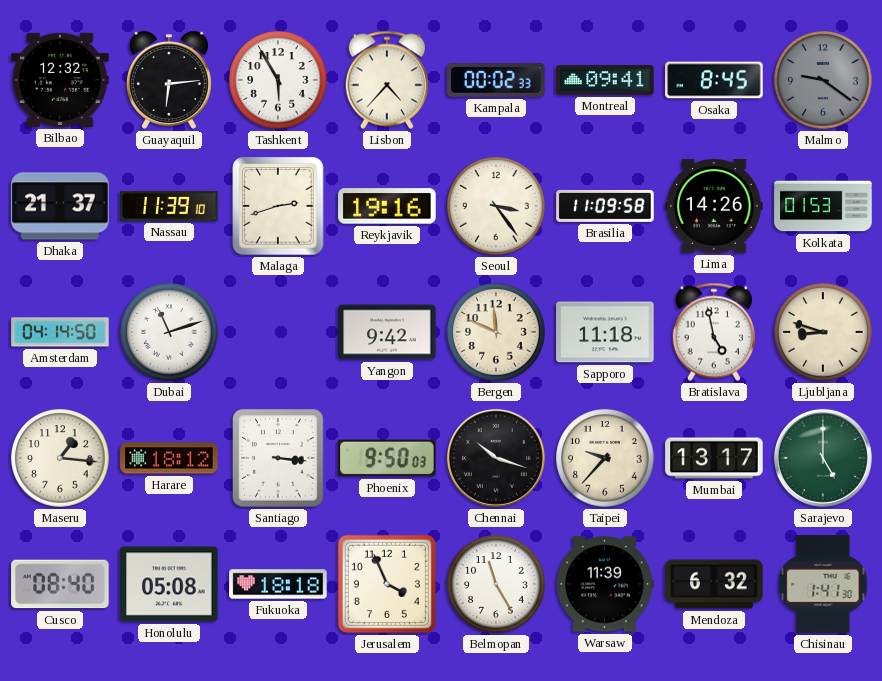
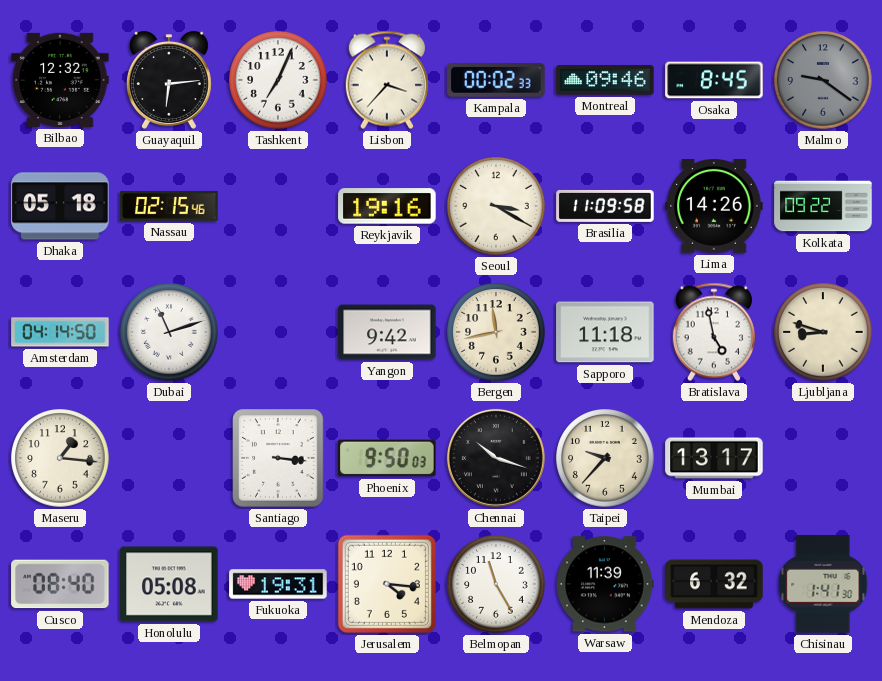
Tashkent: 5:55 -> 7:04 (278, 80)
Lisbon: 4:37 -> 3:37 (387, 80)
Montreal: 09:41 -> 09:46 (605, 80)
Dhaka: 21:37 -> 05:18 (60, 206)
Nassau: 11:39 -> 02:15 (169, 206)
Malaga: 2:42 -> none (278, 206)
Seoul: 3:24 -> 3:20 (496, 206)
Kolkata: 01:53 -> 09:22 (823, 206)
Bergen: 11:49 -> 11:43 (496, 332)
Harare: 18:12 -> none (169, 458)
Sarajevo: 5:00 -> none (823, 458)
Fukuoka: 18:18 -> 19:31 (278, 584)
Jerusalem: 3:56 -> 4:16 (387, 584)
